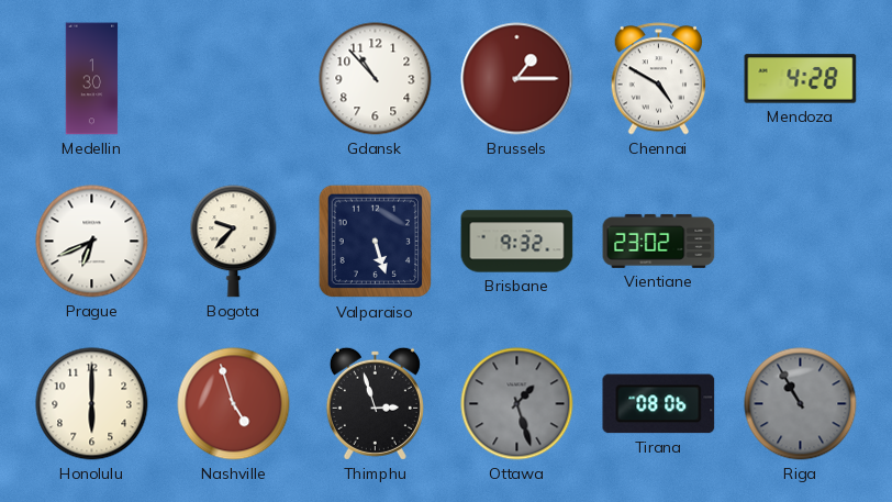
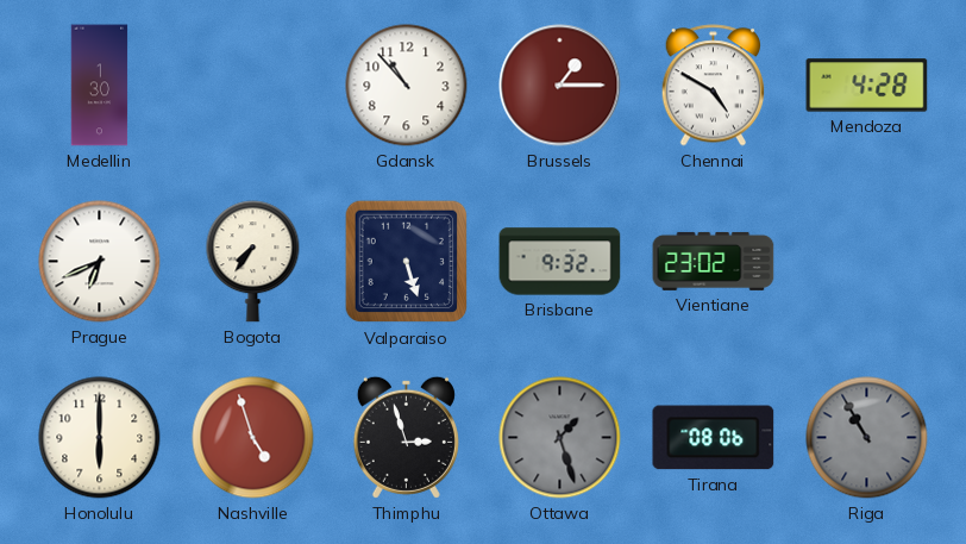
Bogota: 9:37 -> 7:36 (253, 262)
